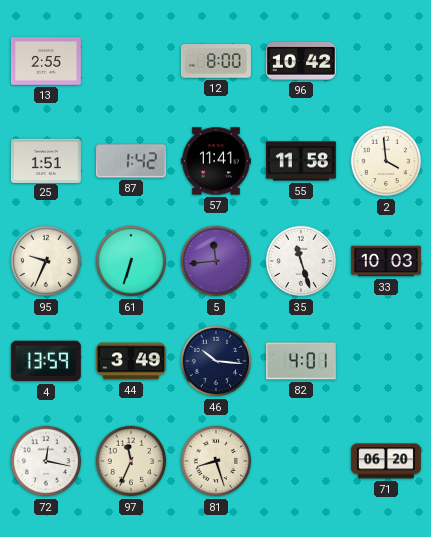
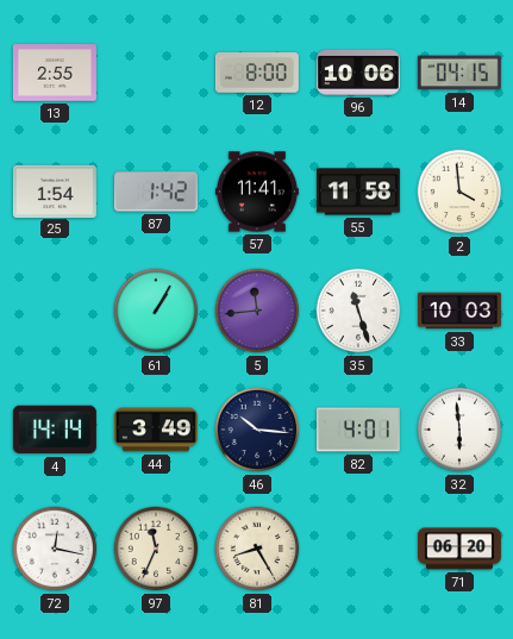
96: 10:42 -> 10:06 (358, 73)
14: none -> 04:15 (459, 73)
25: 1:51 -> 1:54 (55, 190)
95: 9:34 -> none (46, 261)
61: 6:33 -> 1:05 (156, 311)
4: 13:59 -> 14:14 (55, 430)
32: none -> 5:59 (459, 430)
81: 8:27 -> 8:25 (257, 549)
